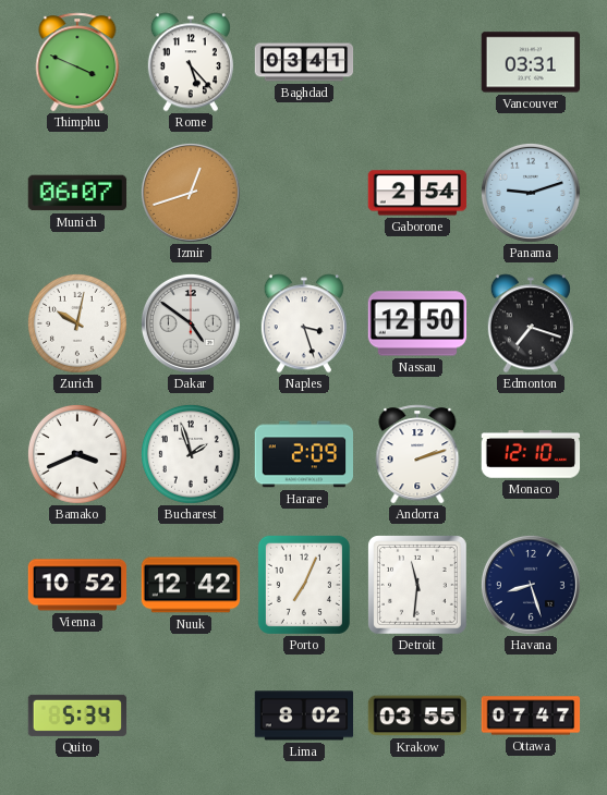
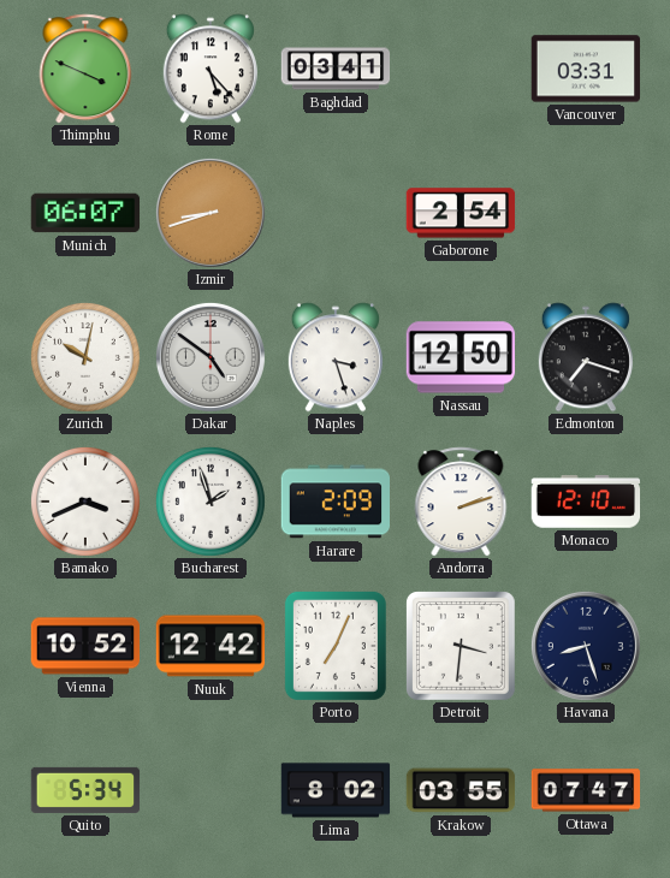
Izmir: 12:42 -> 8:42 (211, 213)
Panama: 9:12 -> none (531, 193)
Detroit: 11:31 -> 3:31 (462, 647)
